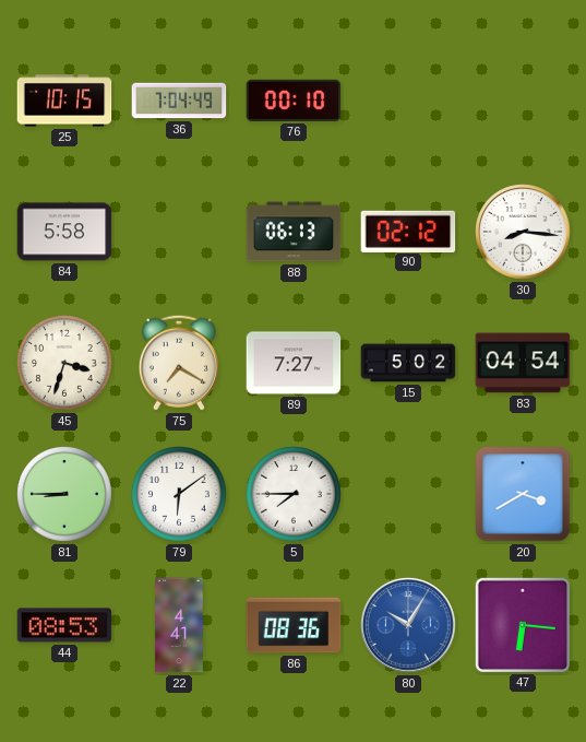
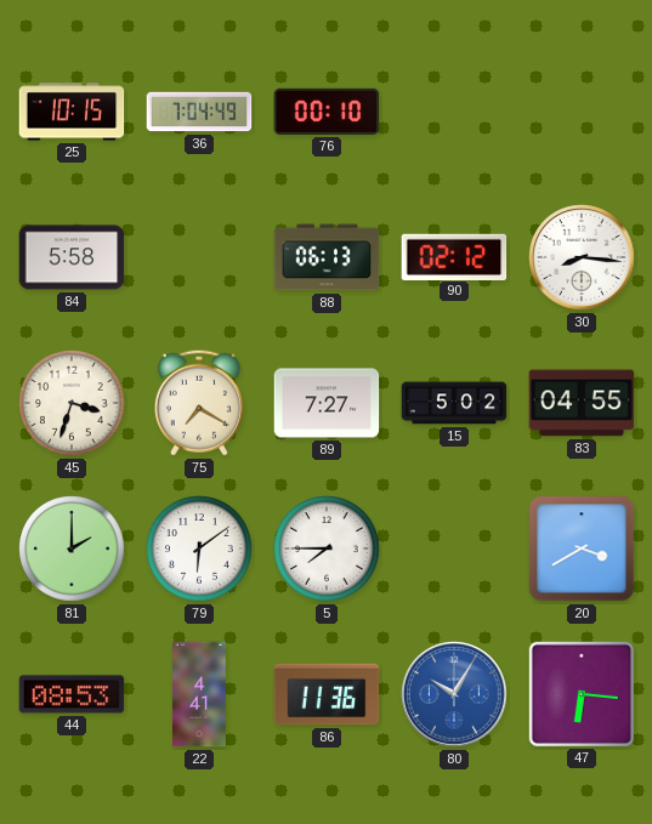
83: 04:54 -> 04:55 (582, 403)
81: 8:45 -> 2:00 (72, 549)
86: 08:36 -> 11:36 (327, 694)
